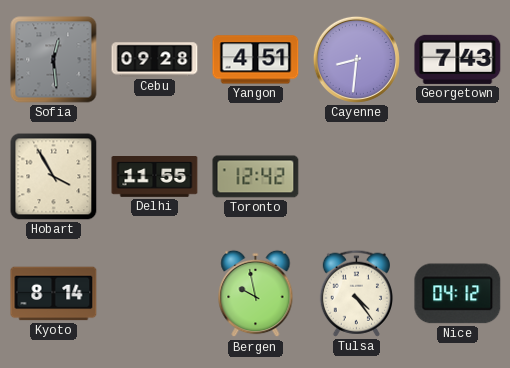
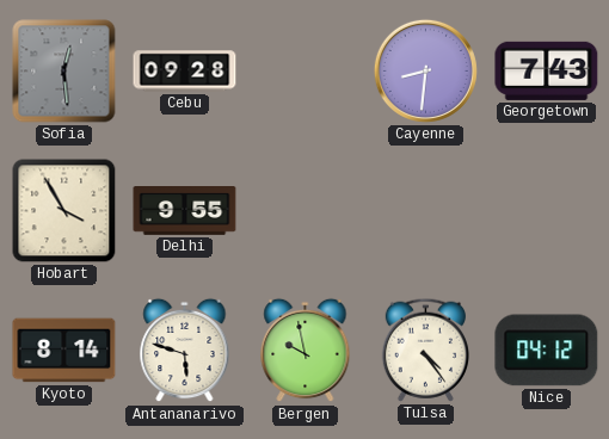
Yangon: 4:51 -> none (256, 60)
Delhi: 11:55 -> 9:55 (185, 211)
Toronto: 12:42 -> none (256, 177)
Antananarivo: none -> 5:48 (185, 351)
